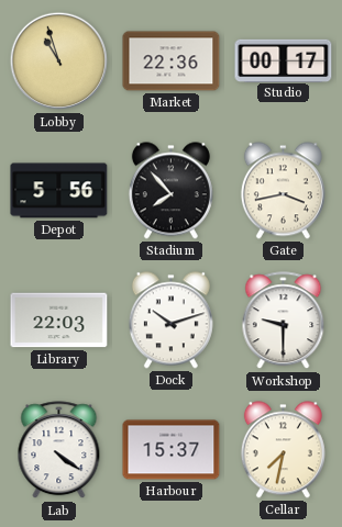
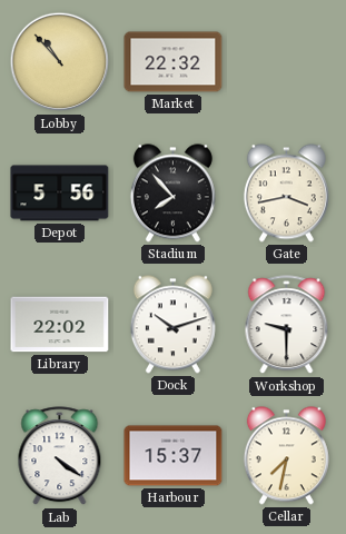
Lobby: 10:57 -> 10:53 (60, 62)
Market: 22:36 -> 22:32 (174, 62)
Studio: 00:17 -> none (284, 60)
Library: 22:03 -> 22:02 (60, 325)
